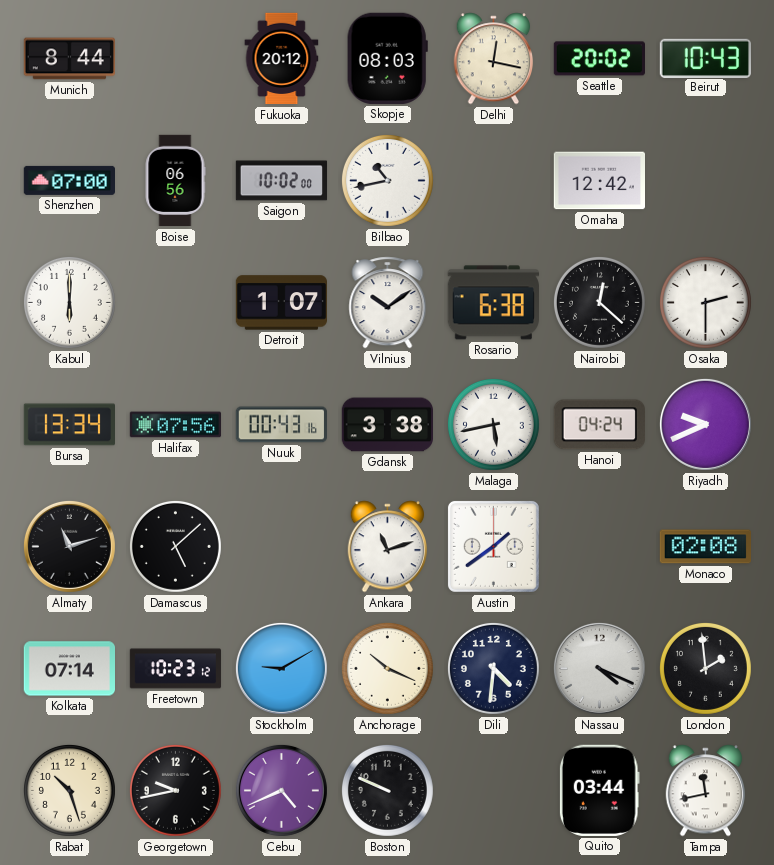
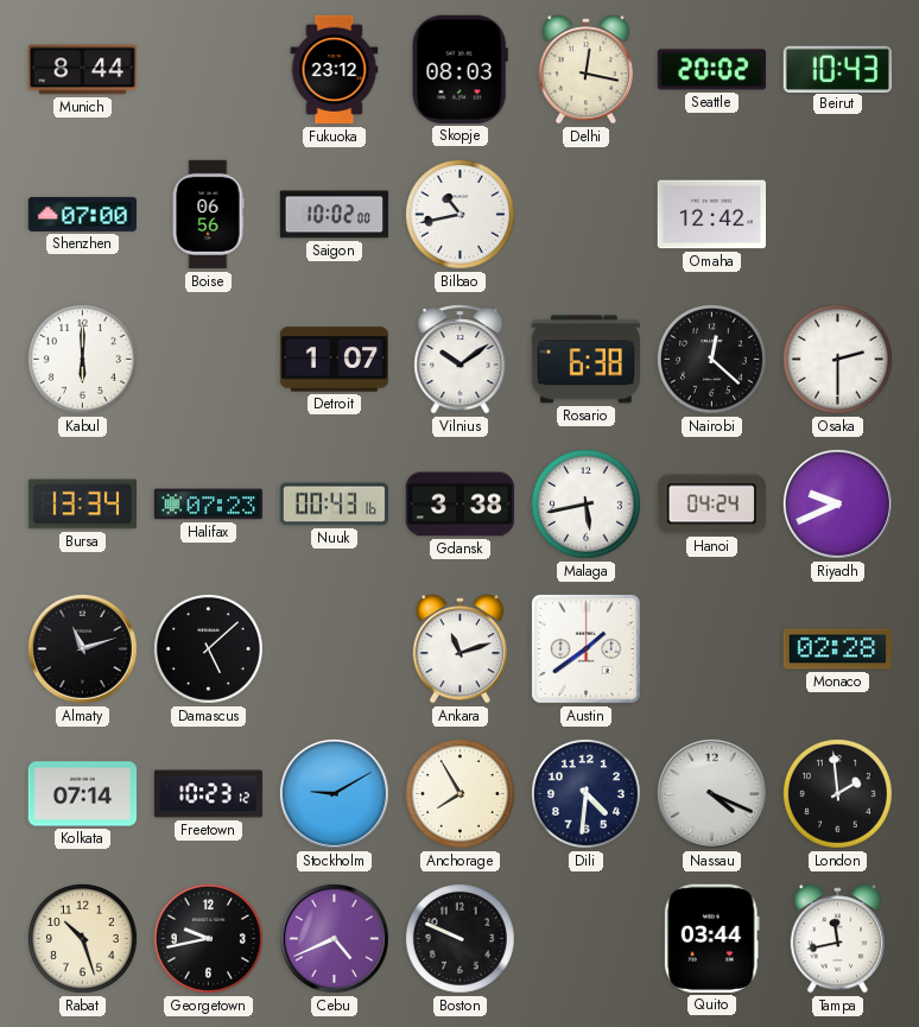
Fukuoka: 20:12 -> 23:12 (335, 70)
Halifax: 07:56 -> 07:23 (209, 505)
Monaco: 02:08 -> 02:28 (837, 649)
Anchorage: 10:19 -> 7:55 (459, 793)
